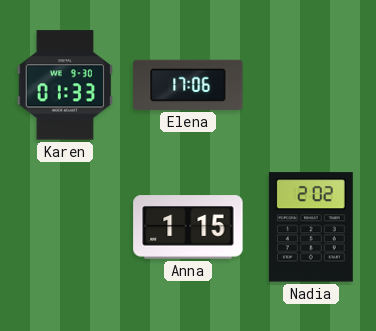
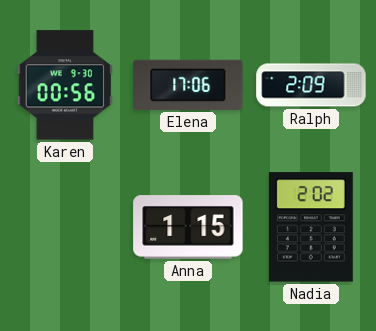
Karen: 01:33 -> 00:56 (64, 85)
Ralph: none -> 2:09 (311, 85)
